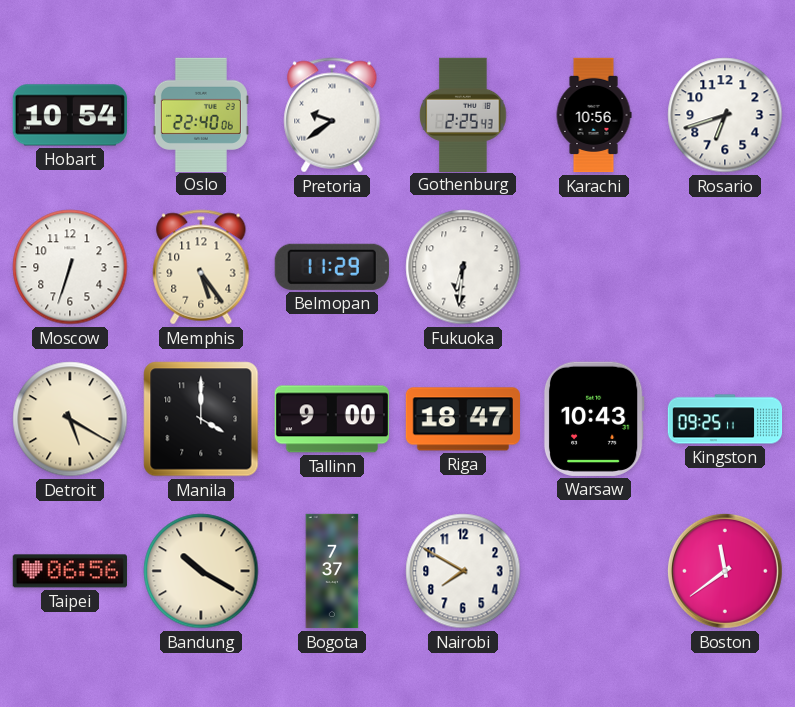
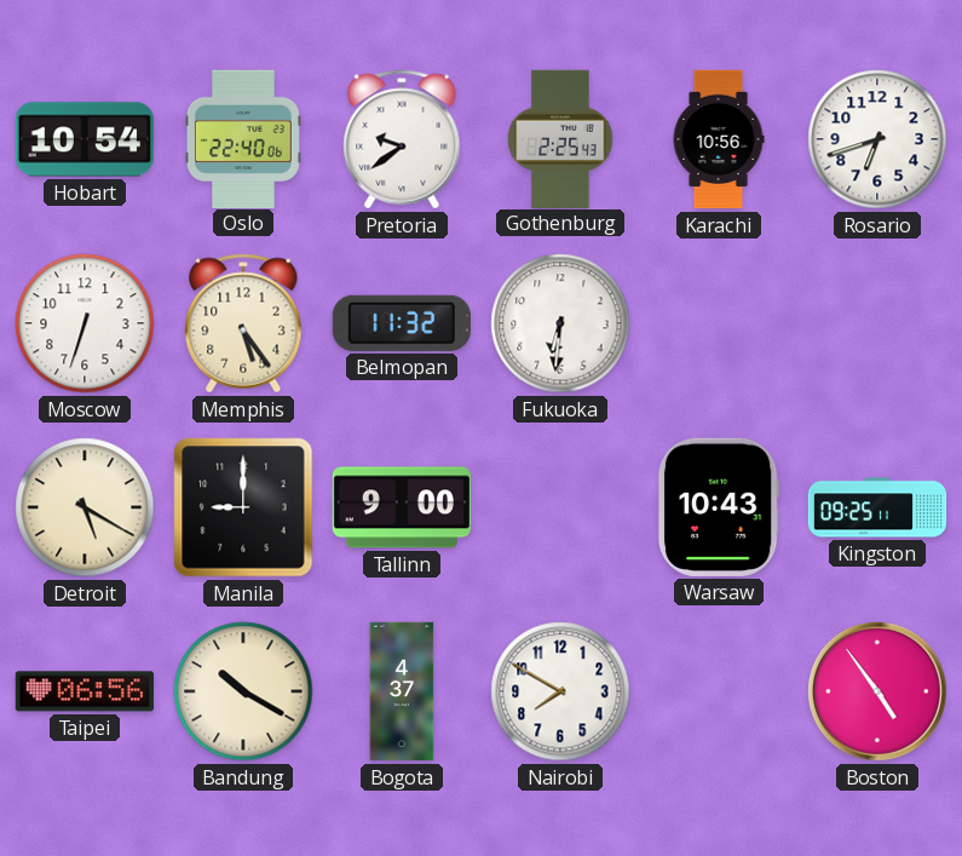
Belmopan: 11:29 -> 11:32 (402, 323)
Manila: 4:00 -> 9:00 (243, 507)
Riga: 18:47 -> none (463, 419)
Bogota: 7:37 -> 4:37 (402, 691)
Boston: 11:39 -> 4:54 (877, 691)
